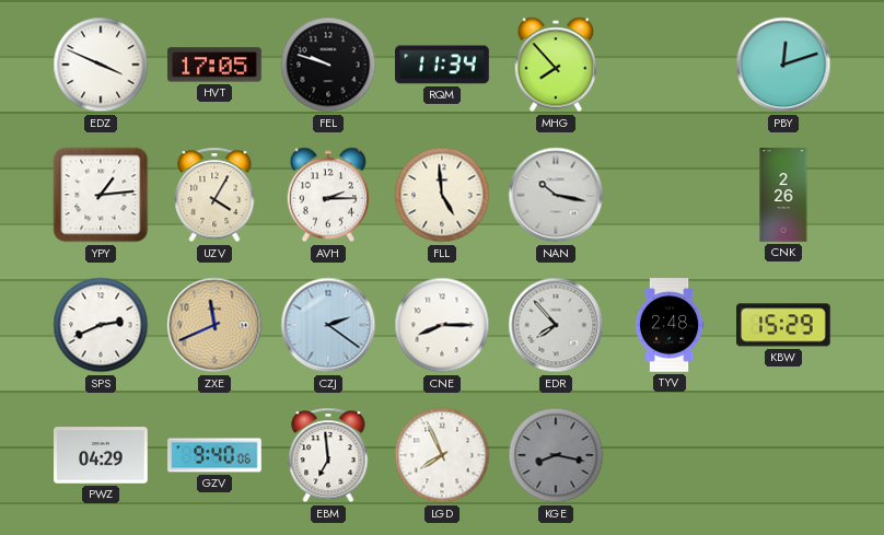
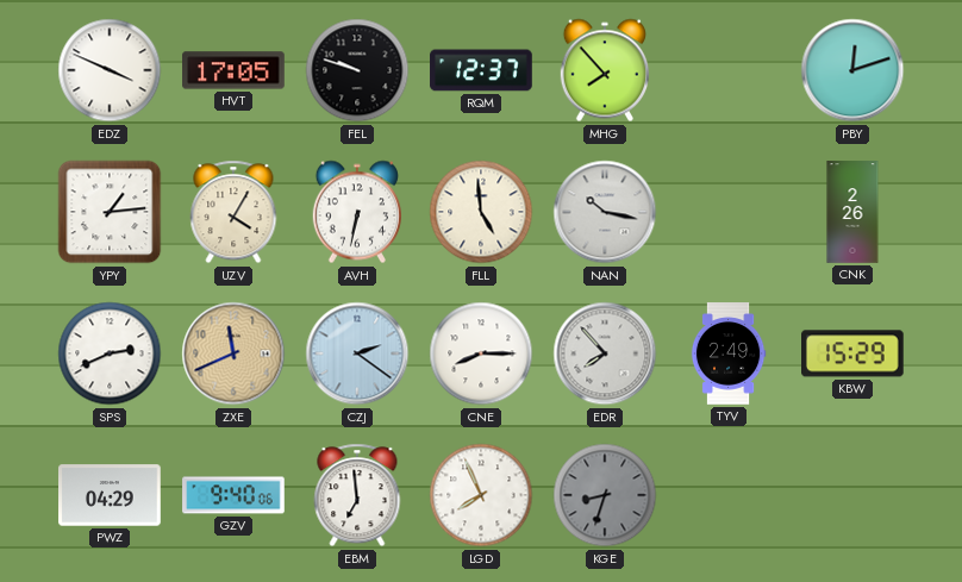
RQM: 11:34 -> 12:37 (481, 70)
AVH: 2:15 -> 6:32 (357, 212)
TYV: 2:48 -> 2:49 (729, 353)
KGE: 8:17 -> 8:33 (605, 495)
